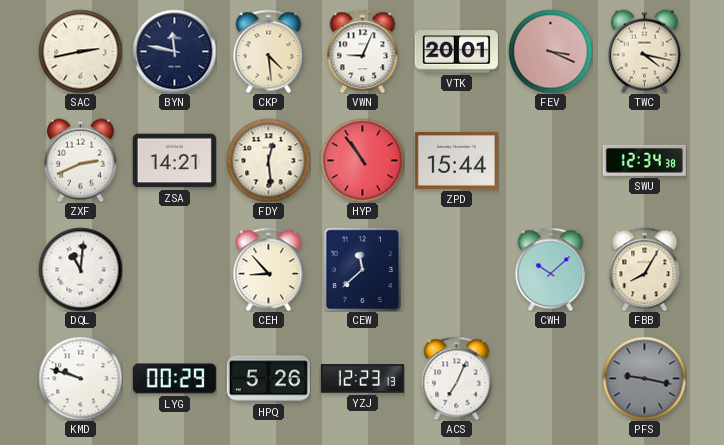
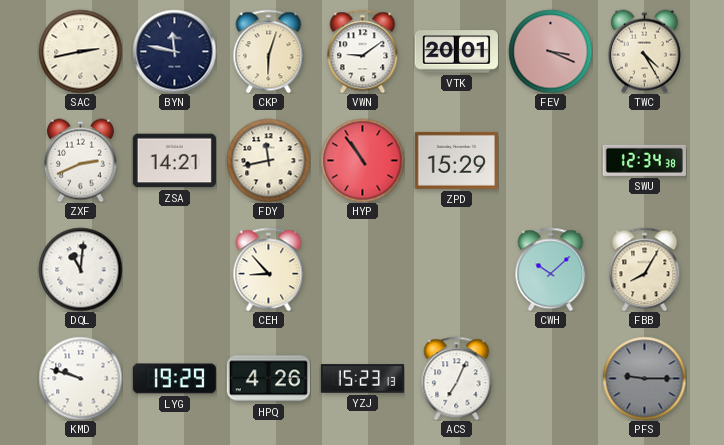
CKP: 4:29 -> 6:03 (269, 51)
VWN: 9:04 -> 9:09 (363, 51)
TWC: 4:17 -> 4:25 (644, 51)
FDY: 12:29 -> 11:43 (268, 160)
ZPD: 15:44 -> 15:29 (456, 160)
CEW: 11:38 -> none (363, 269)
LYG: 00:29 -> 19:29 (174, 379)
HPQ: 5:26 -> 4:26 (268, 379)
YZJ: 12:23 -> 15:23 (362, 379)
PFS: 9:17 -> 9:15 (644, 378)
